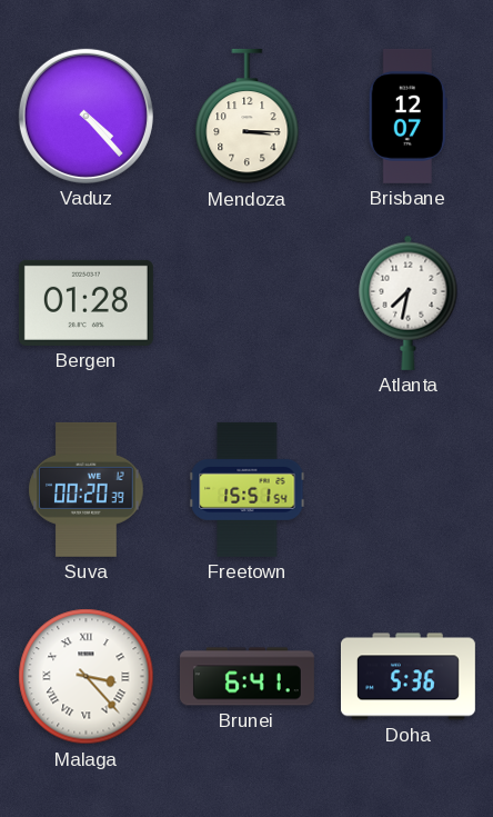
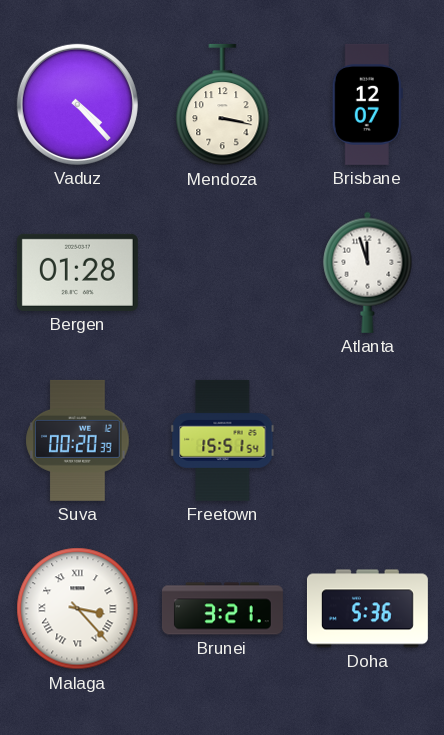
Mendoza: 3:15 -> 3:17 (223, 105)
Atlanta: 7:32 -> 11:57 (368, 272)
Brunei: 6:41 -> 3:21 (222, 609)
